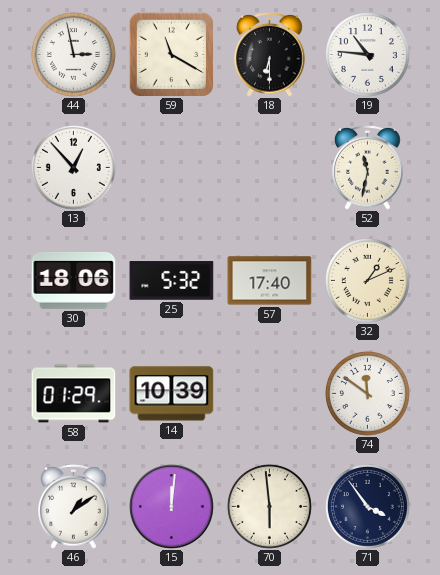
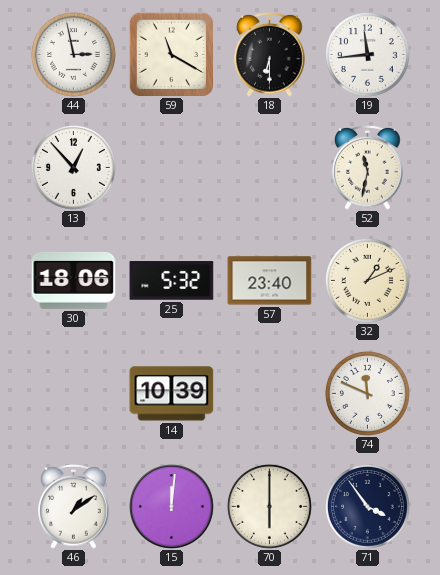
19: 10:46 -> 11:44 (367, 54)
57: 17:40 -> 23:40 (270, 281)
58: 01:29 -> none (74, 394)
74: 11:51 -> 11:49 (367, 393)
70: 5:59 -> 6:00 (269, 506)
